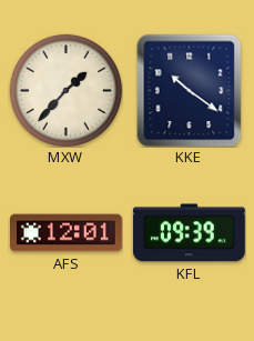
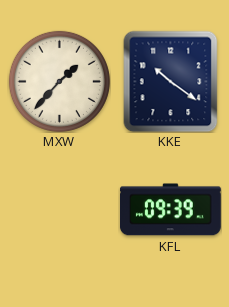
AFS: 12:01 -> none (67, 233)
